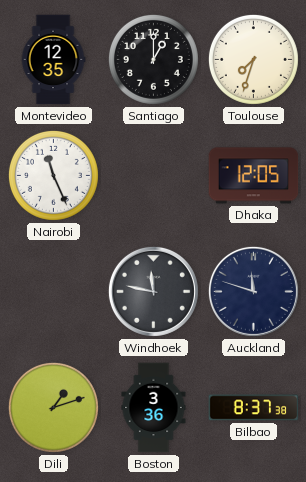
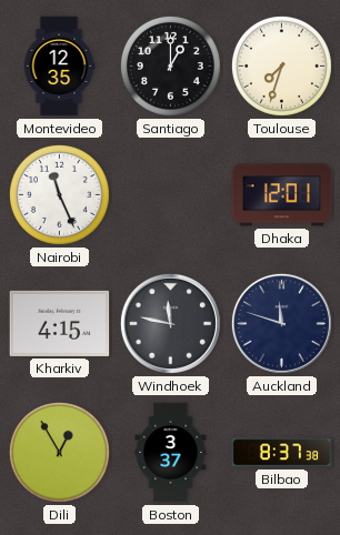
Dhaka: 12:05 -> 12:01 (282, 195)
Kharkiv: none -> 4:15 (60, 323)
Dili: 1:12 -> 12:55 (59, 452)
Boston: 3:36 -> 3:37 (171, 453)
